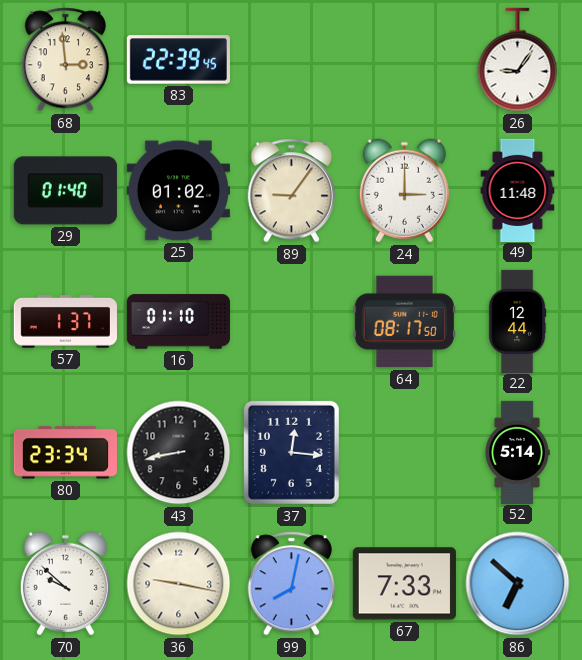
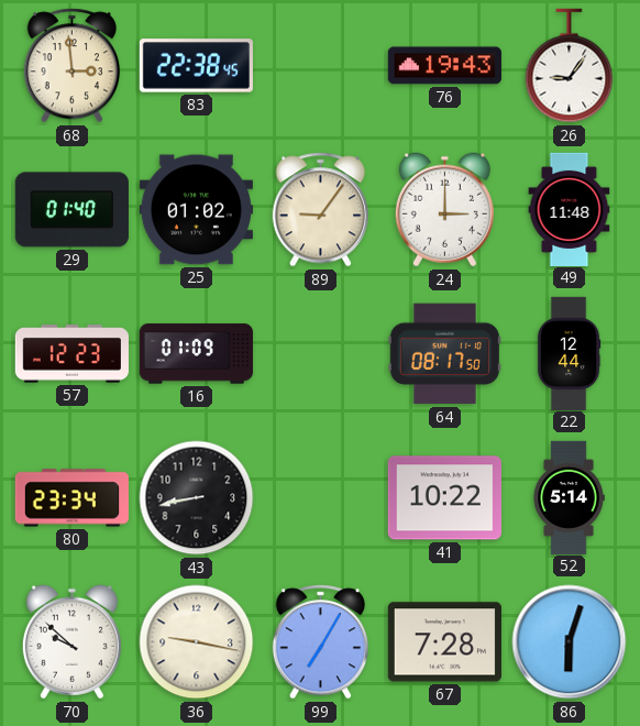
83: 22:39 -> 22:38 (196, 66)
76: none -> 19:43 (444, 66)
57: 1:37 -> 12:23 (71, 354)
16: 01:10 -> 01:09 (196, 354)
37: 12:16 -> none (291, 452)
41: none -> 10:22 (444, 498)
99: 8:02 -> 7:05 (320, 642)
67: 7:33 -> 7:28 (444, 642)
86: 6:52 -> 6:03 (570, 642)
